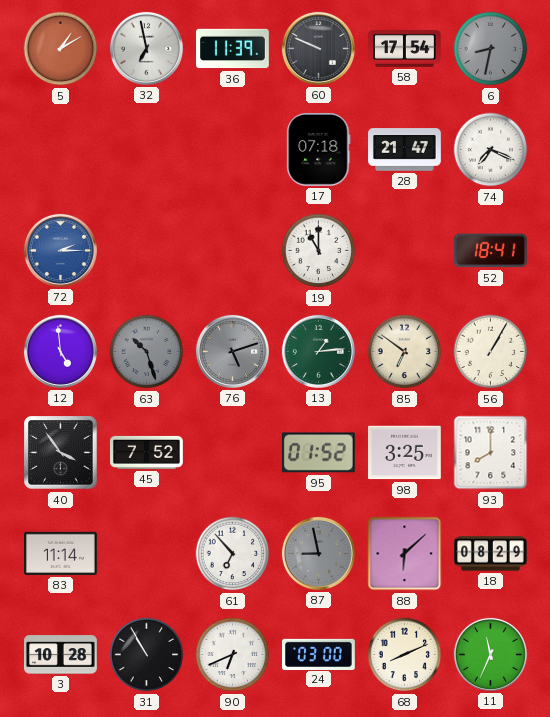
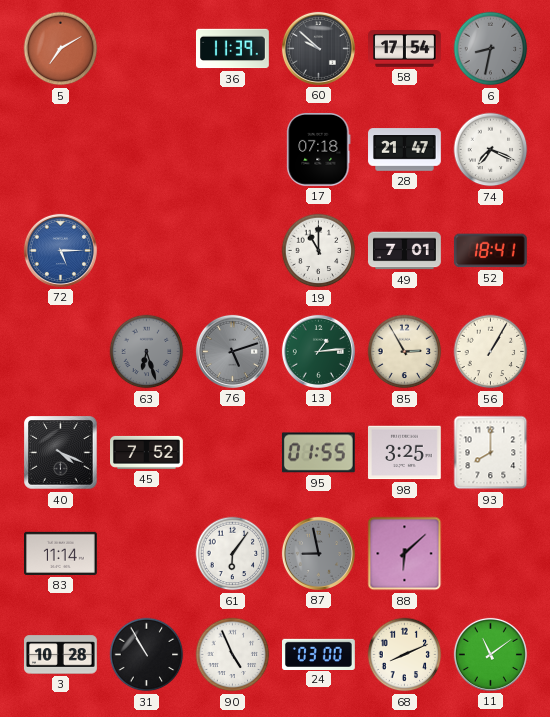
5: 1:10 -> 7:10 (61, 49)
32: 6:58 -> none (146, 48)
60: 9:49 -> 9:52 (318, 48)
72: 2:15 -> 5:15 (60, 250)
49: none -> 7:01 (405, 251)
12: 4:59 -> none (60, 351)
63: 10:27 -> 6:27 (147, 352)
85: 6:51 -> 2:55 (405, 352)
40: 3:54 -> 4:19 (61, 453)
95: 01:52 -> 01:55 (318, 453)
61: 6:53 -> 6:06 (233, 554)
18: 08:29 -> none (491, 554)
90: 6:41 -> 4:56 (233, 655)
11: 11:34 -> 11:09 (490, 654)
